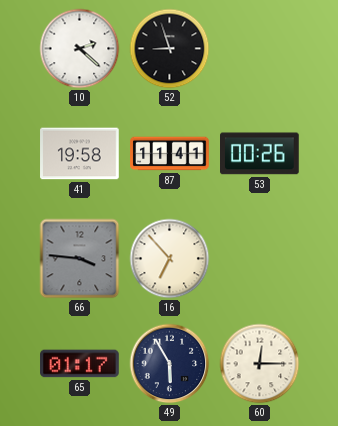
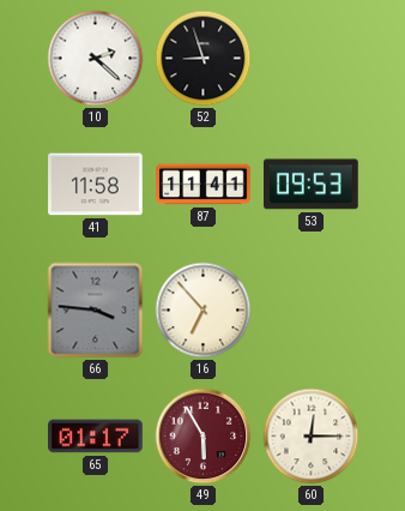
41: 19:58 -> 11:58 (96, 185)
53: 00:26 -> 09:53 (312, 185)
49 dial: navy -> burgundy (204, 437)
